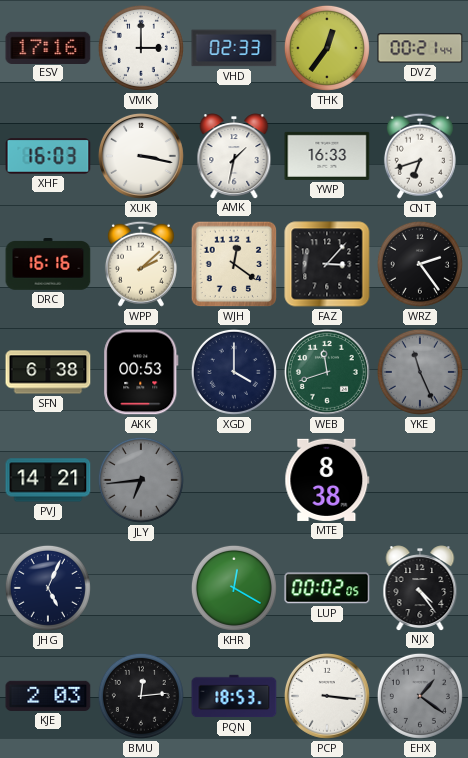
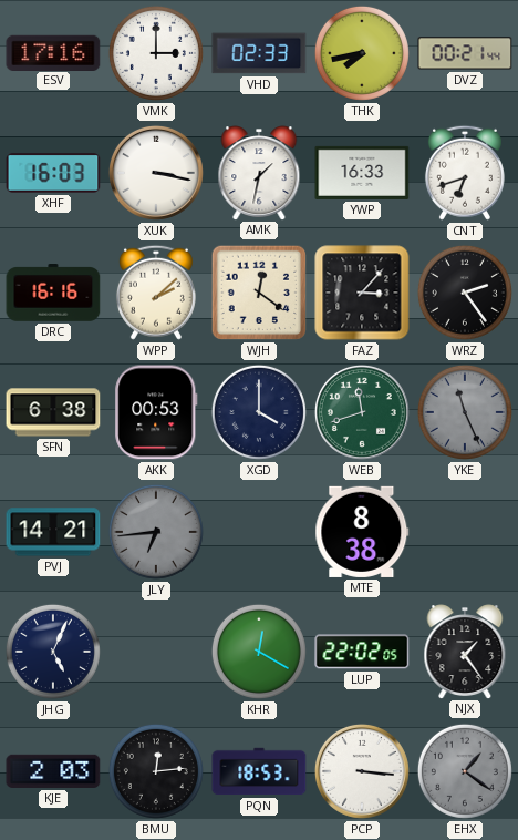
THK: 12:36 -> 7:43 (362, 53)
LUP: 00:02 -> 22:02 (362, 652)
NJX: 4:24 -> 1:24 (465, 652)
